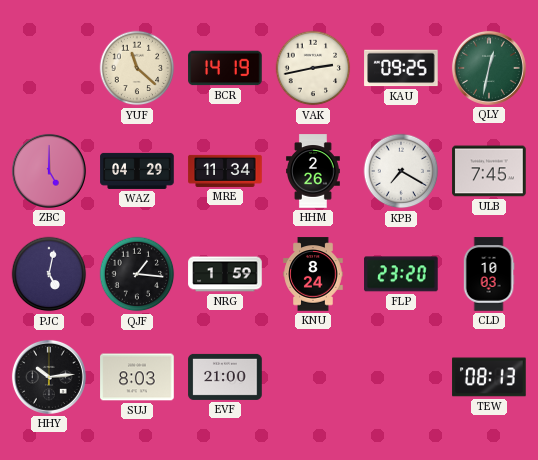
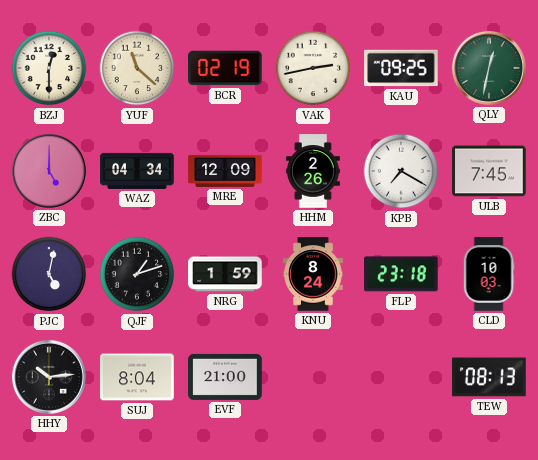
BZJ: none -> 12:30 (49, 68)
BCR: 14:19 -> 02:19 (225, 68)
WAZ: 04:29 -> 04:34 (137, 171)
MRE: 11:34 -> 12:09 (225, 171)
QJF: 1:16 -> 1:12 (137, 274)
FLP: 23:20 -> 23:18 (401, 274)
SUJ: 8:03 -> 8:04 (137, 377)
